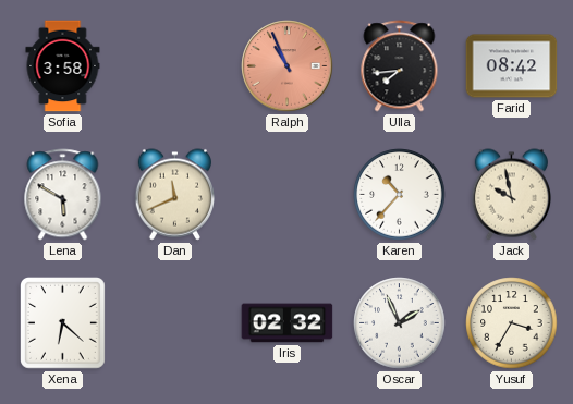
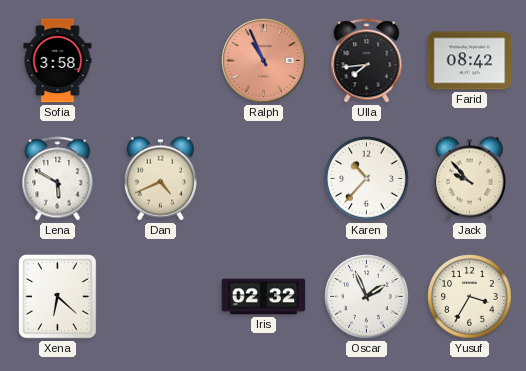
Dan: 11:41 -> 4:41 (160, 179)
Jack: 9:58 -> 9:53 (469, 179)
